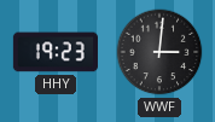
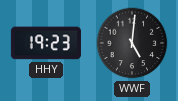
WWF: 3:01 -> 5:01 (132, 43)
